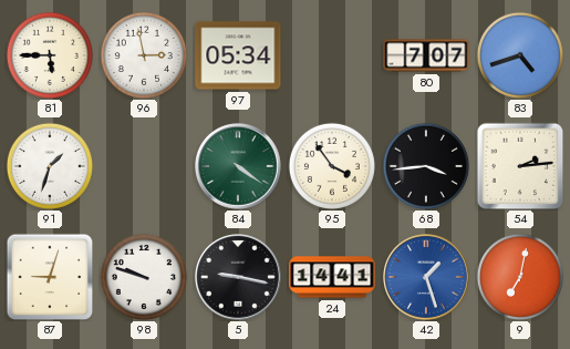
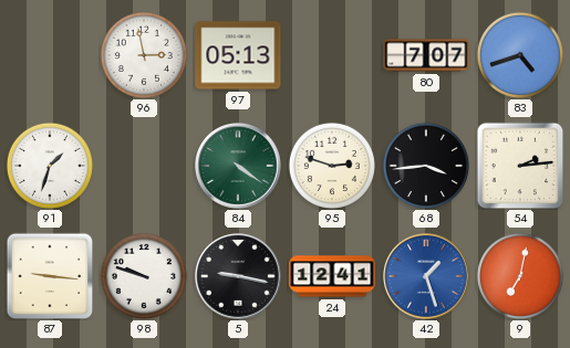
81: 5:45 -> none (50, 55)
97: 05:34 -> 05:13 (238, 55)
95: 3:54 -> 2:48 (332, 166)
87: 9:03 -> 9:16 (50, 276)
24: 14:41 -> 12:41 (332, 276)
